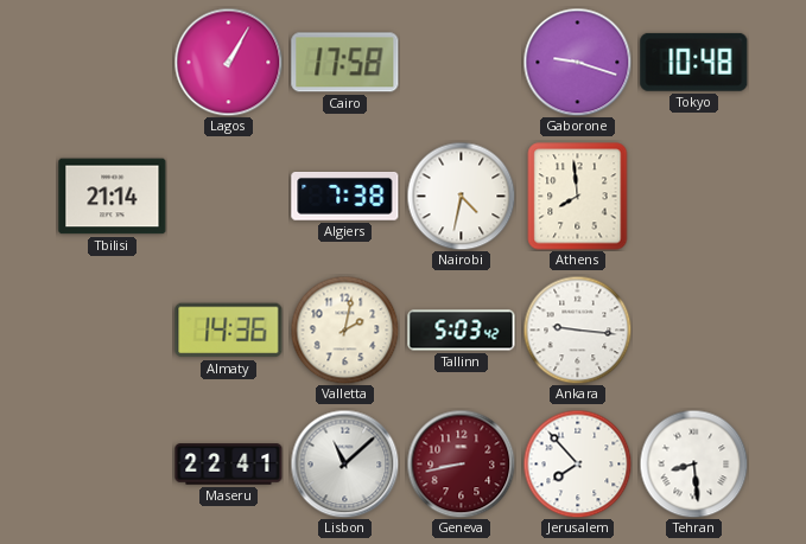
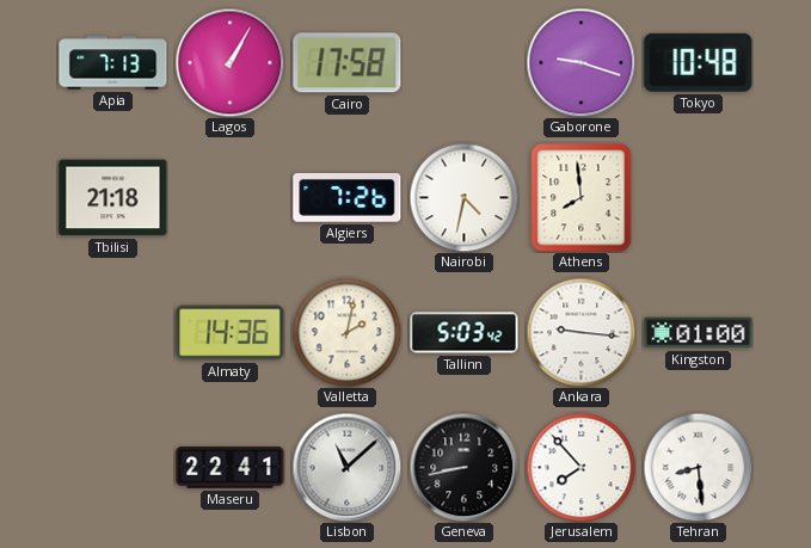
Apia: none -> 7:13 (113, 63)
Tbilisi: 21:14 -> 21:18 (113, 198)
Algiers: 7:38 -> 7:26 (348, 197)
Kingston: none -> 01:00 (699, 333)
Geneva dial: burgundy -> black (463, 467)
